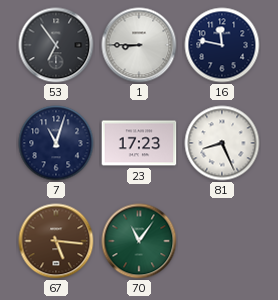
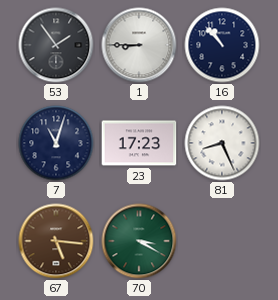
53: 6:54 -> 1:54 (56, 45)
16: 11:47 -> 10:53 (222, 45)
70: 11:06 -> 3:20 (139, 241)
